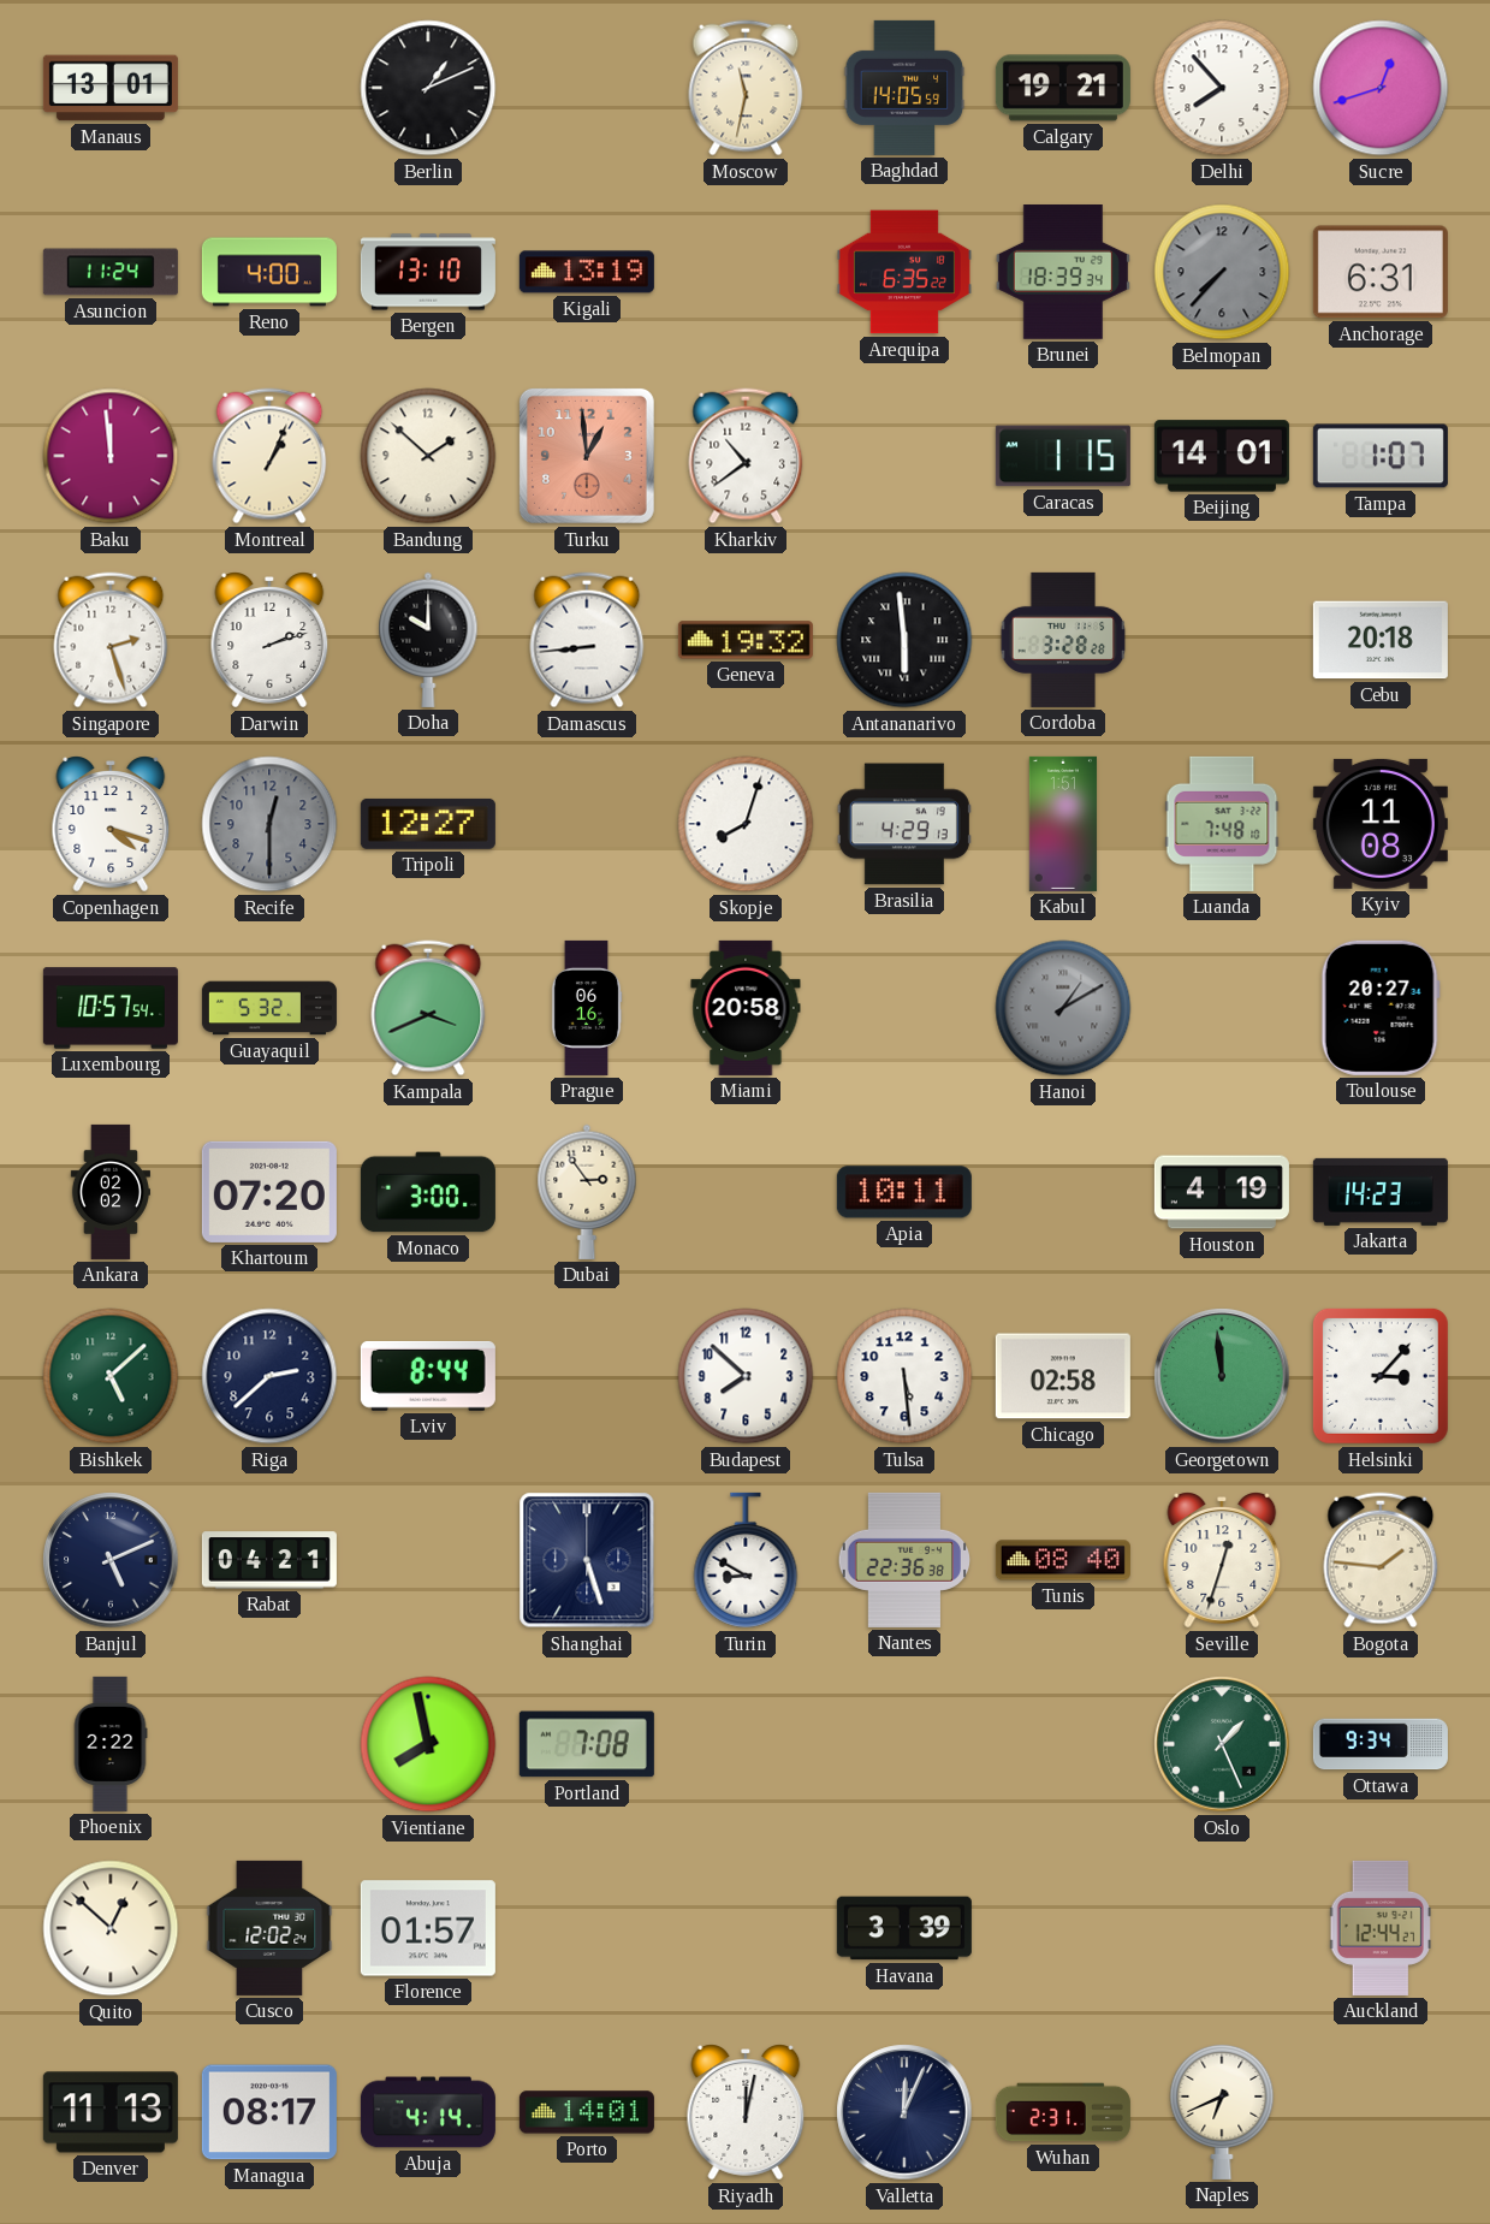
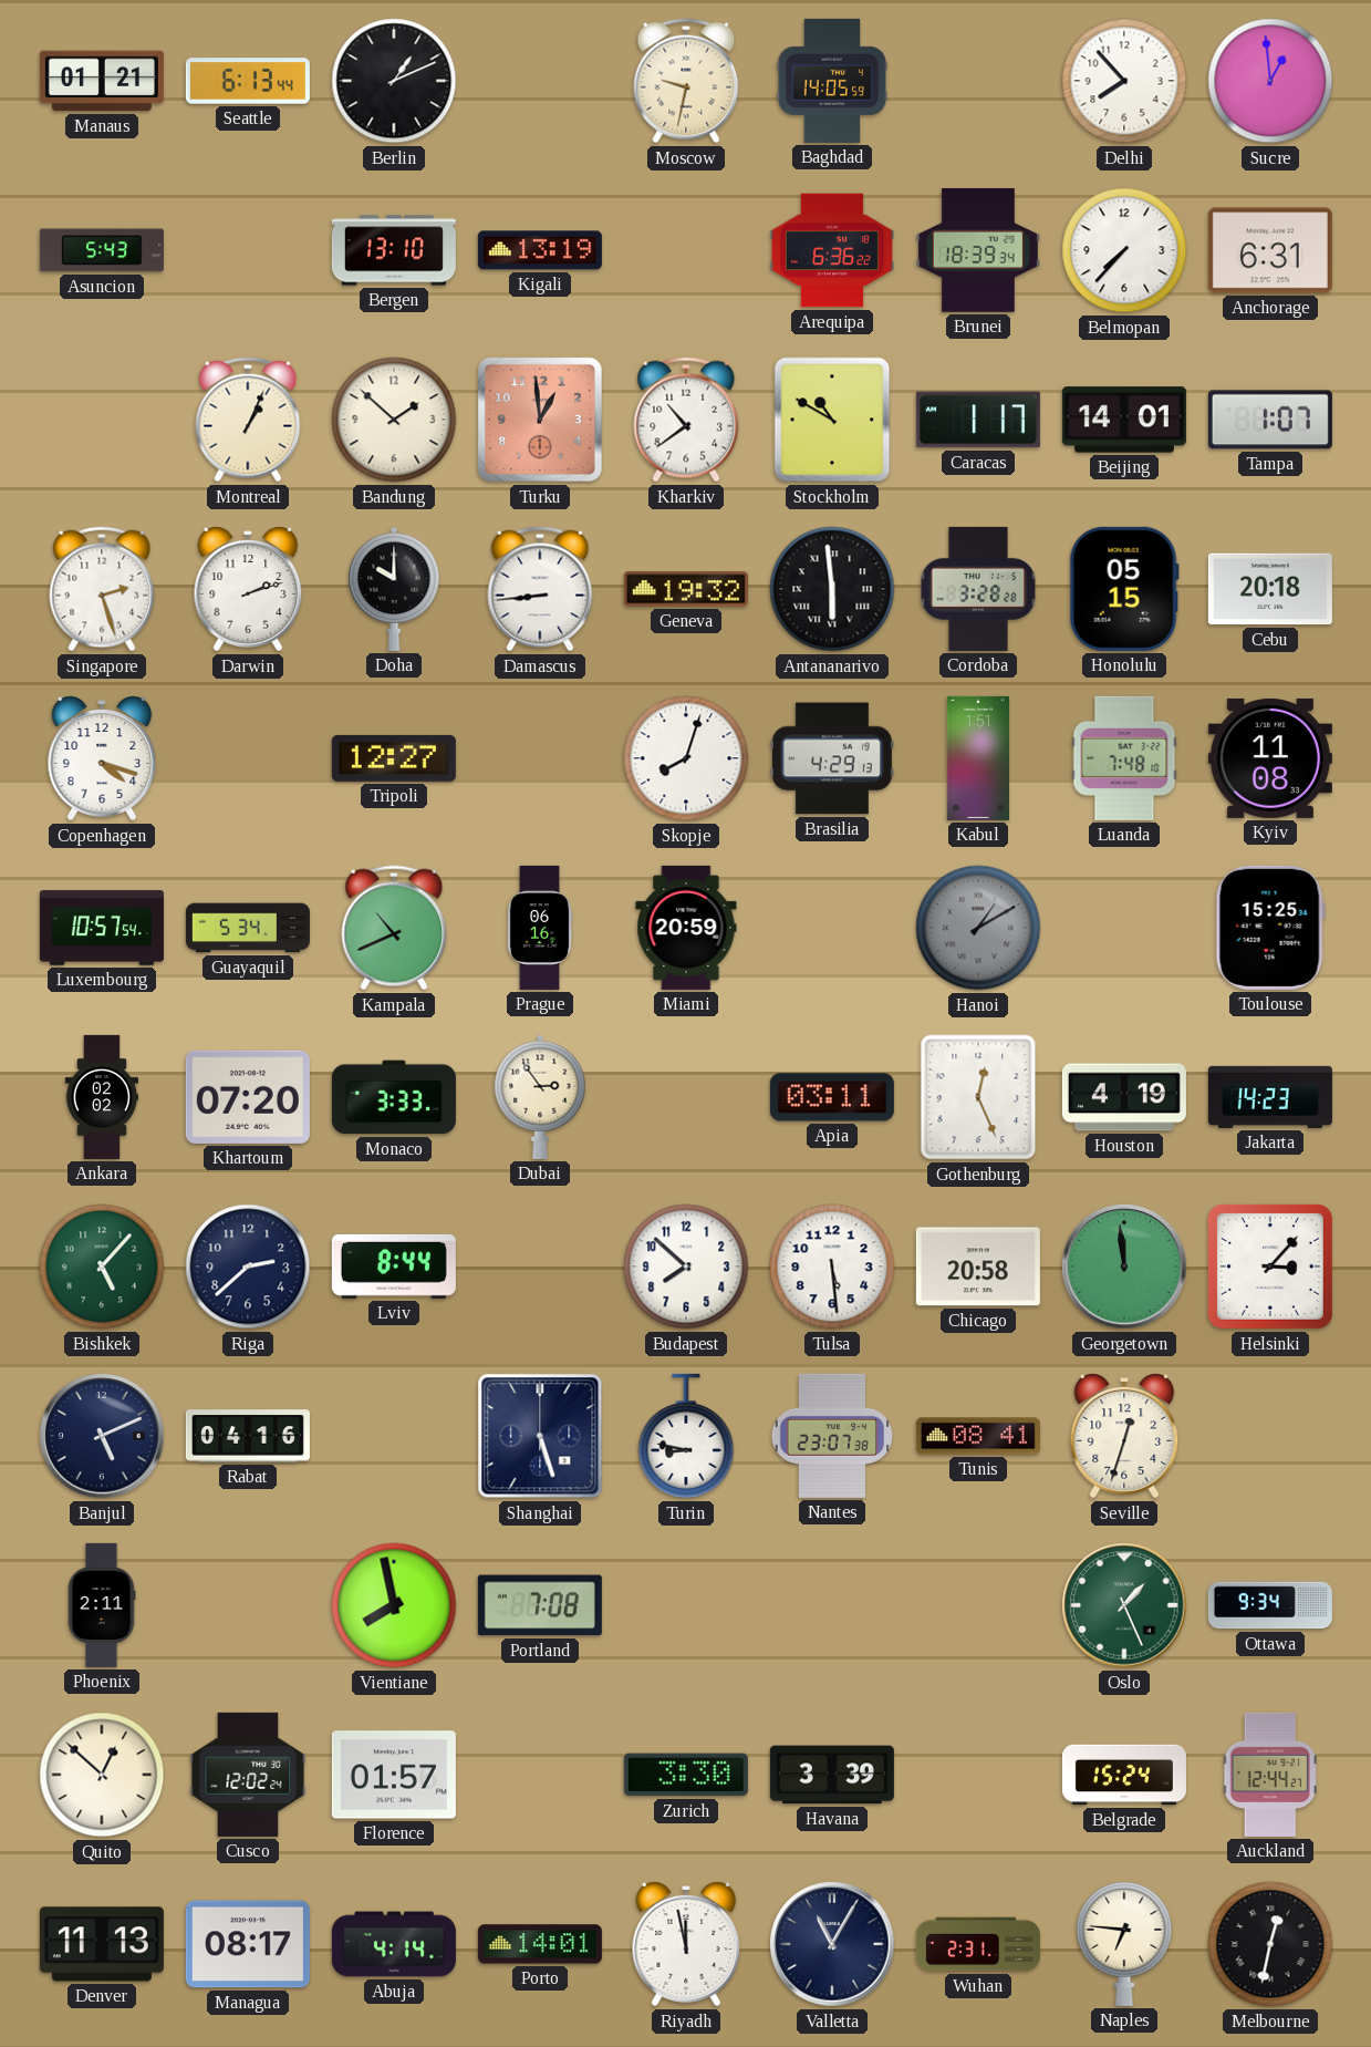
Manaus: 13:01 -> 01:21 (102, 81)
Seattle: none -> 6:13 (248, 81)
Moscow: 11:32 -> 9:32 (686, 81)
Calgary: 19:21 -> none (1063, 88)
Sucre: 12:42 -> 12:59 (1270, 81)
Asuncion: 11:24 -> 5:43 (102, 250)
Reno: 4:00 -> none (269, 272)
Arequipa: 6:35 -> 6:36 (832, 250)
Belmopan dial: grey -> white (1124, 250)
Baku: 11:59 -> none (111, 456)
Stockholm: none -> 10:50 (832, 420)
Caracas: 1:15 -> 1:17 (978, 420)
Honolulu: none -> 05:15 (1124, 589)
Recife: 12:30 -> none (269, 824)
Guayaquil: 5:32 -> 5:34 (248, 928)
Kampala: 3:41 -> 10:41 (394, 928)
Miami: 20:58 -> 20:59 (686, 928)
Toulouse: 20:27 -> 15:25 (1270, 928)
Monaco: 3:00 -> 3:33 (394, 1097)
Apia: 10:11 -> 03:11 (832, 1097)
Gothenburg: none -> 12:26 (978, 1097)
Bishkek: 5:08 -> 5:07 (102, 1267)
Chicago: 02:58 -> 20:58 (978, 1267)
Rabat: 04:21 -> 04:16 (248, 1436)
Turin: 8:50 -> 8:47 (686, 1436)
Nantes: 22:36 -> 23:07 (832, 1436)
Tunis: 08:40 -> 08:41 (978, 1436)
Bogota: 1:46 -> none (1381, 1560)
Phoenix: 2:22 -> 2:11 (102, 1605)
Zurich: none -> 3:30 (686, 1775)
Belgrade: none -> 15:24 (1124, 1775)
Riyadh: 12:02 -> 11:58 (686, 1944)
Valletta: 12:04 -> 11:05 (832, 1944)
Naples: 6:41 -> 6:46 (1124, 1943)
Melbourne: none -> 12:32 (1270, 1944)
